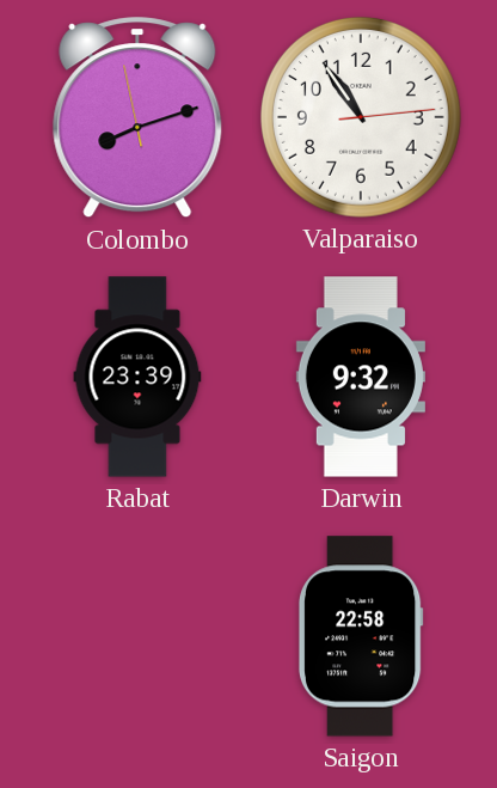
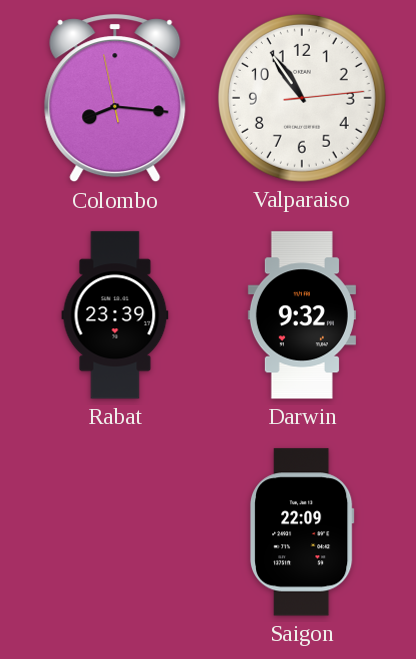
Colombo: 8:11 -> 8:15 (115, 99)
Saigon: 22:58 -> 22:09 (302, 532)
